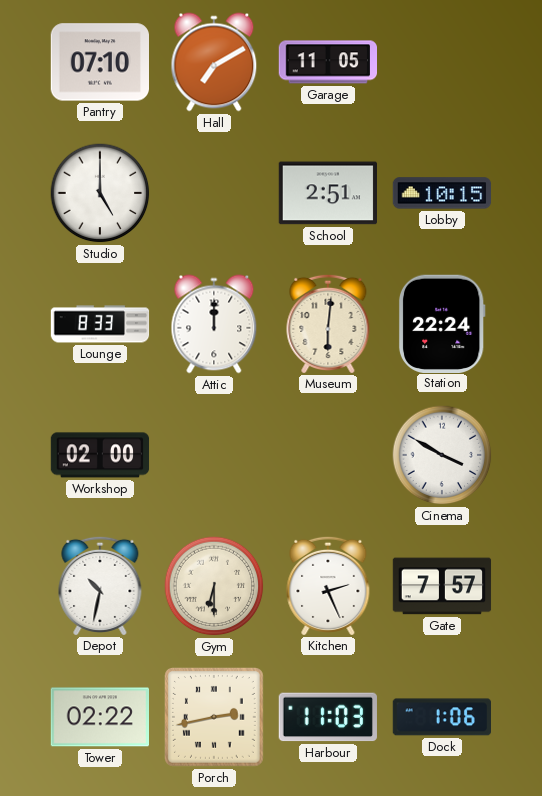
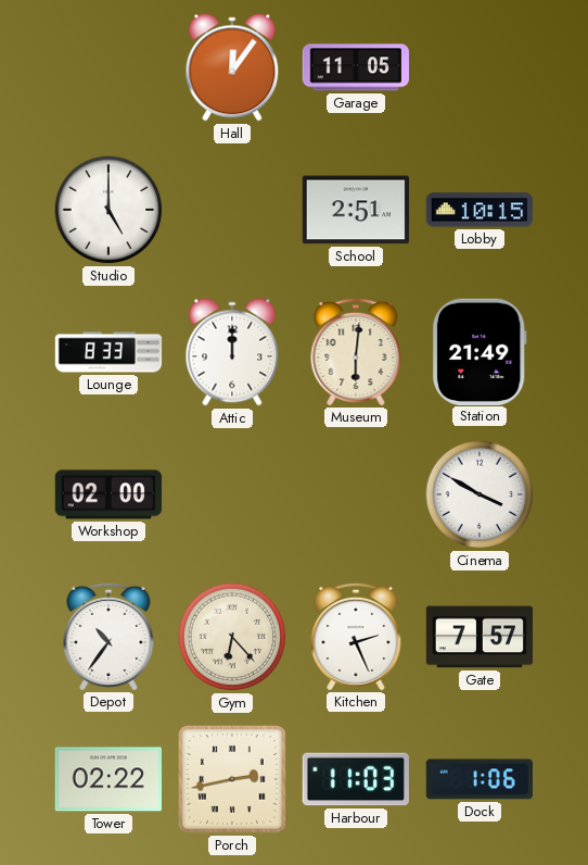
Pantry: 07:10 -> none (99, 62)
Hall: 7:10 -> 12:06 (232, 67)
Station: 22:24 -> 21:49 (480, 351)
Depot: 10:32 -> 10:36 (108, 636)
Gym: 6:30 -> 6:23 (232, 637)
